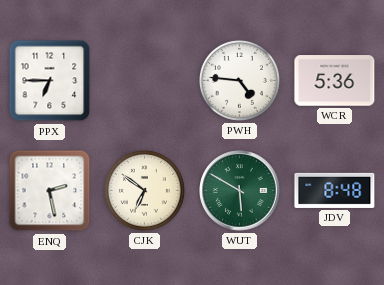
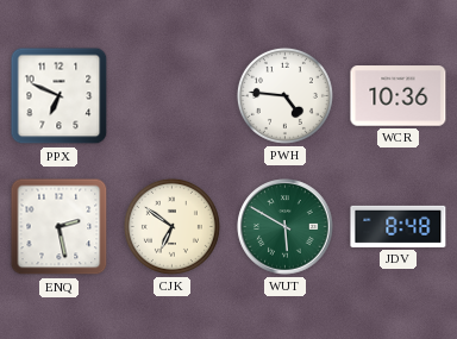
PPX: 6:45 -> 6:49 (60, 96)
WCR: 5:36 -> 10:36 (399, 96)
